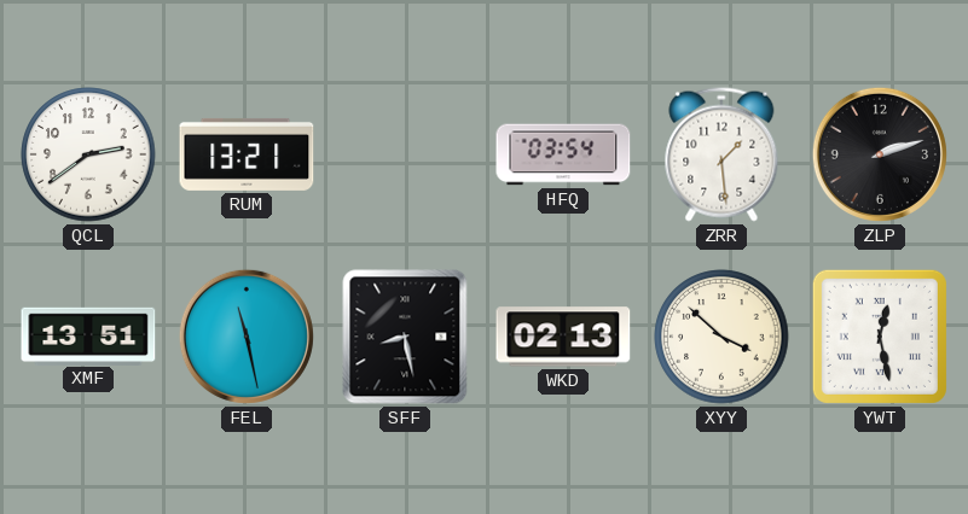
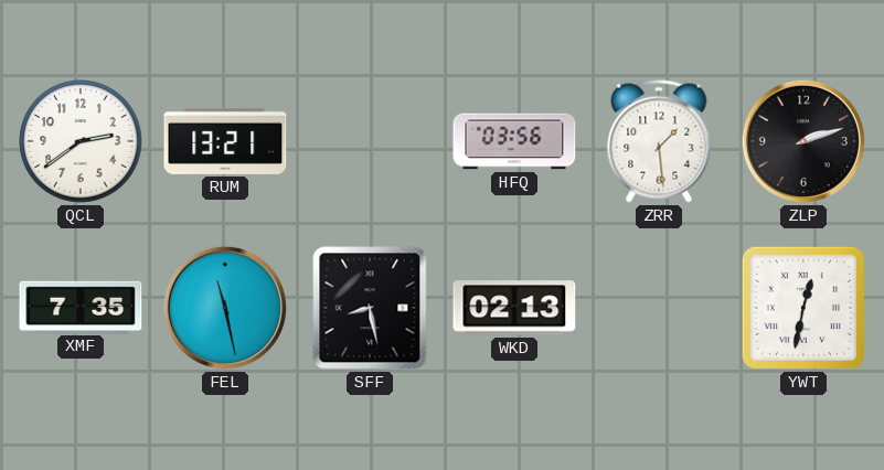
HFQ: 03:54 -> 03:56 (514, 141)
XMF: 13:51 -> 7:35 (81, 307)
XYY: 3:52 -> none (721, 337)
YWT: 12:28 -> 12:32 (803, 308)
